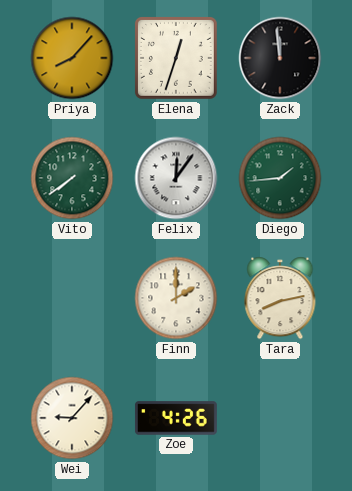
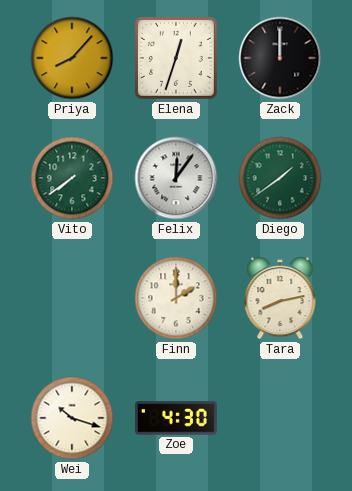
Zack: 11:59 -> 12:00 (280, 58)
Diego: 1:44 -> 1:39 (280, 178)
Wei: 9:07 -> 10:18 (72, 418)
Zoe: 4:26 -> 4:30 (176, 418)
